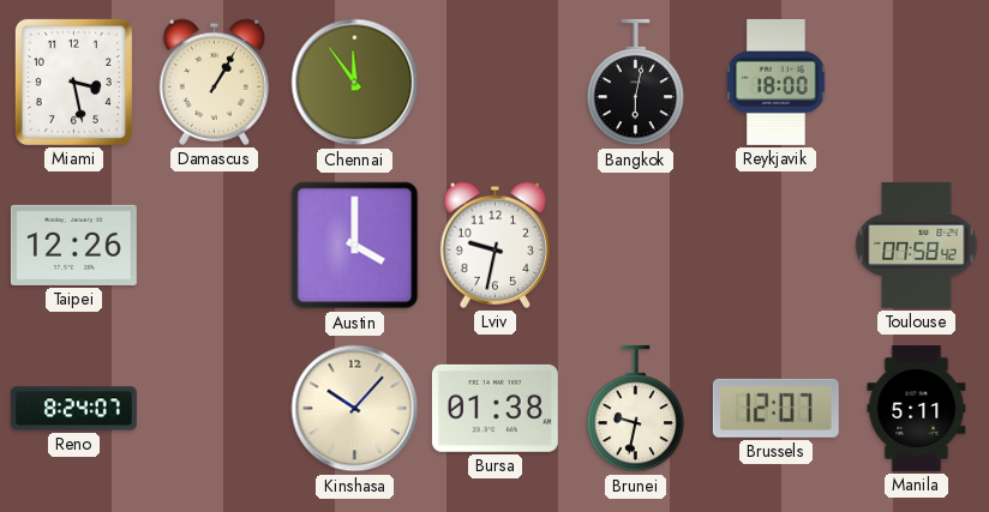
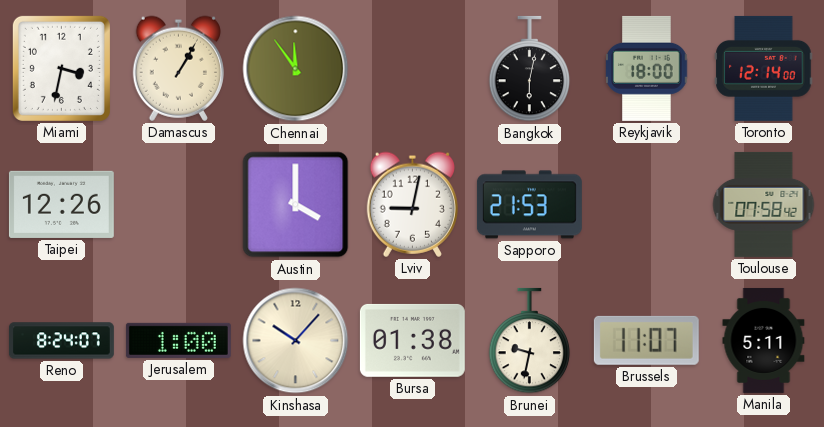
Miami: 3:28 -> 3:32 (61, 68)
Toronto: none -> 12:14 (764, 68)
Lviv: 9:32 -> 9:02 (412, 204)
Sapporo: none -> 21:53 (529, 205)
Jerusalem: none -> 1:00 (178, 340)
Brussels: 12:07 -> 11:07 (646, 340)
